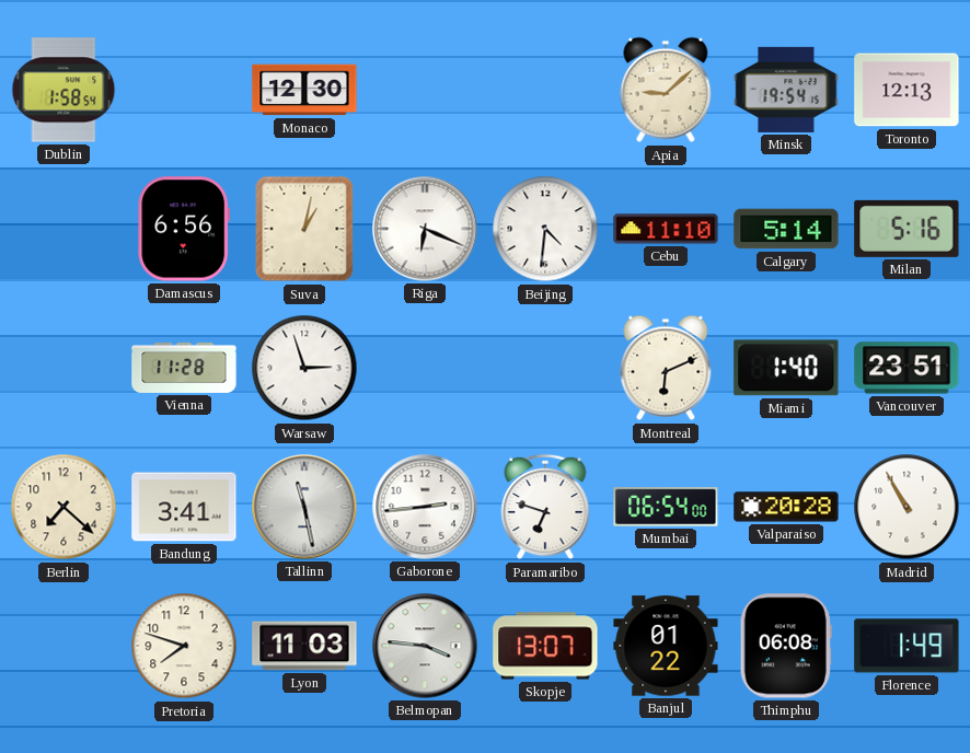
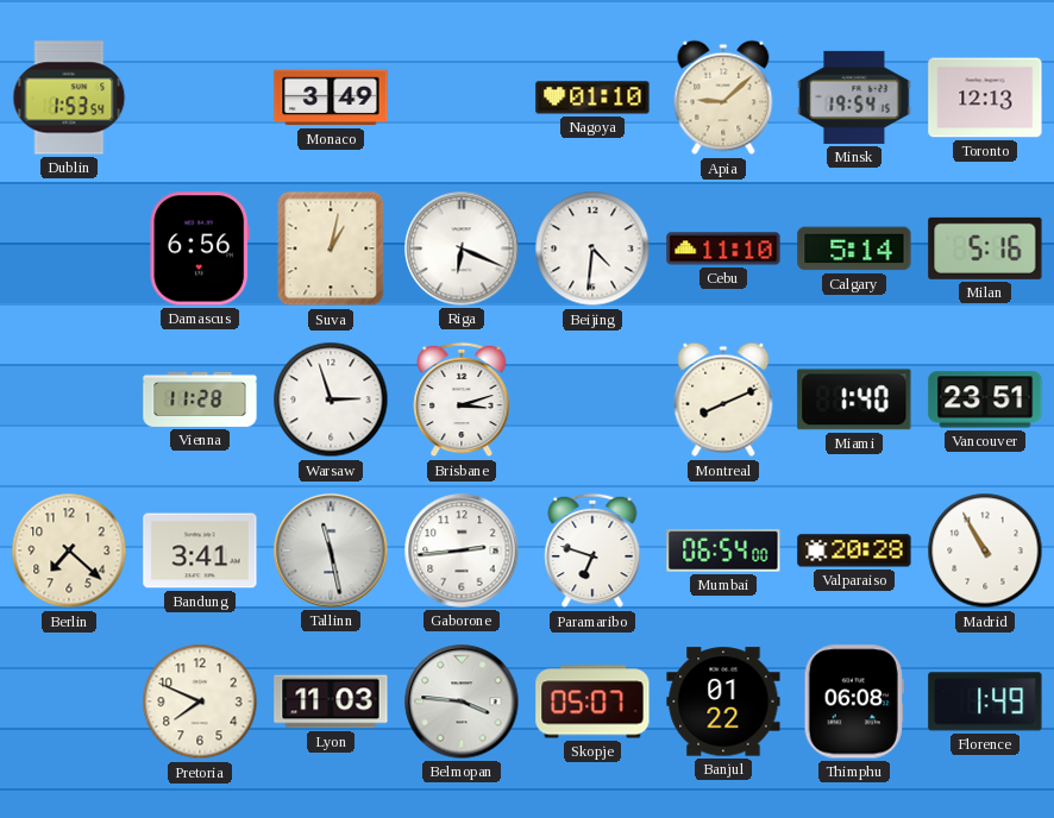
Dublin: 1:58 -> 1:53 (69, 97)
Monaco: 12:30 -> 3:49 (331, 97)
Nagoya: none -> 01:10 (592, 97)
Brisbane: none -> 3:12 (462, 399)
Montreal: 6:11 -> 8:11 (723, 399)
Pretoria: 7:48 -> 7:49 (200, 701)
Skopje: 13:07 -> 05:07 (592, 701)
